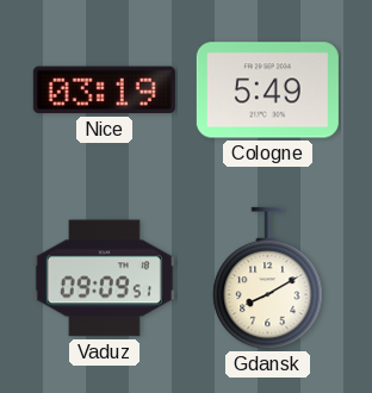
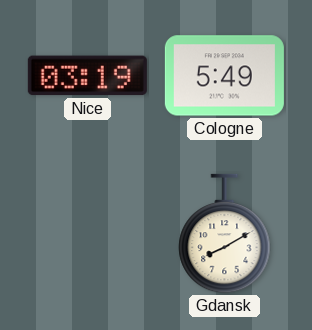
Vaduz: 09:09 -> none (104, 279)
